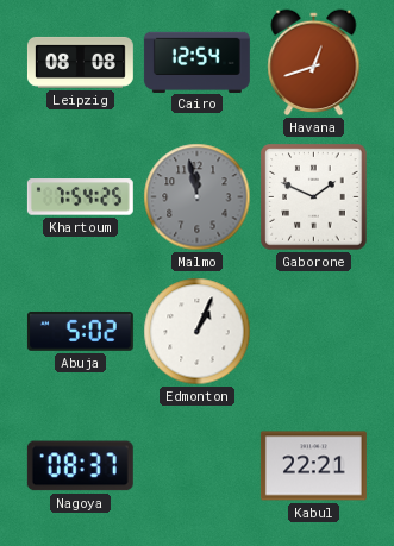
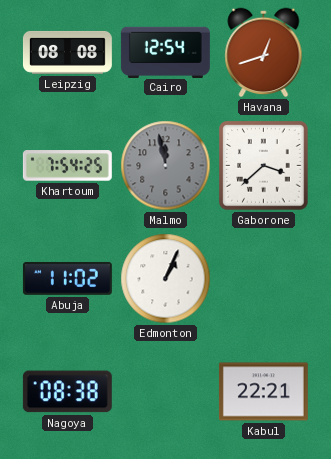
Gaborone: 1:49 -> 3:38 (264, 166)
Abuja: 5:02 -> 11:02 (67, 278)
Nagoya: 08:37 -> 08:38 (67, 392)
